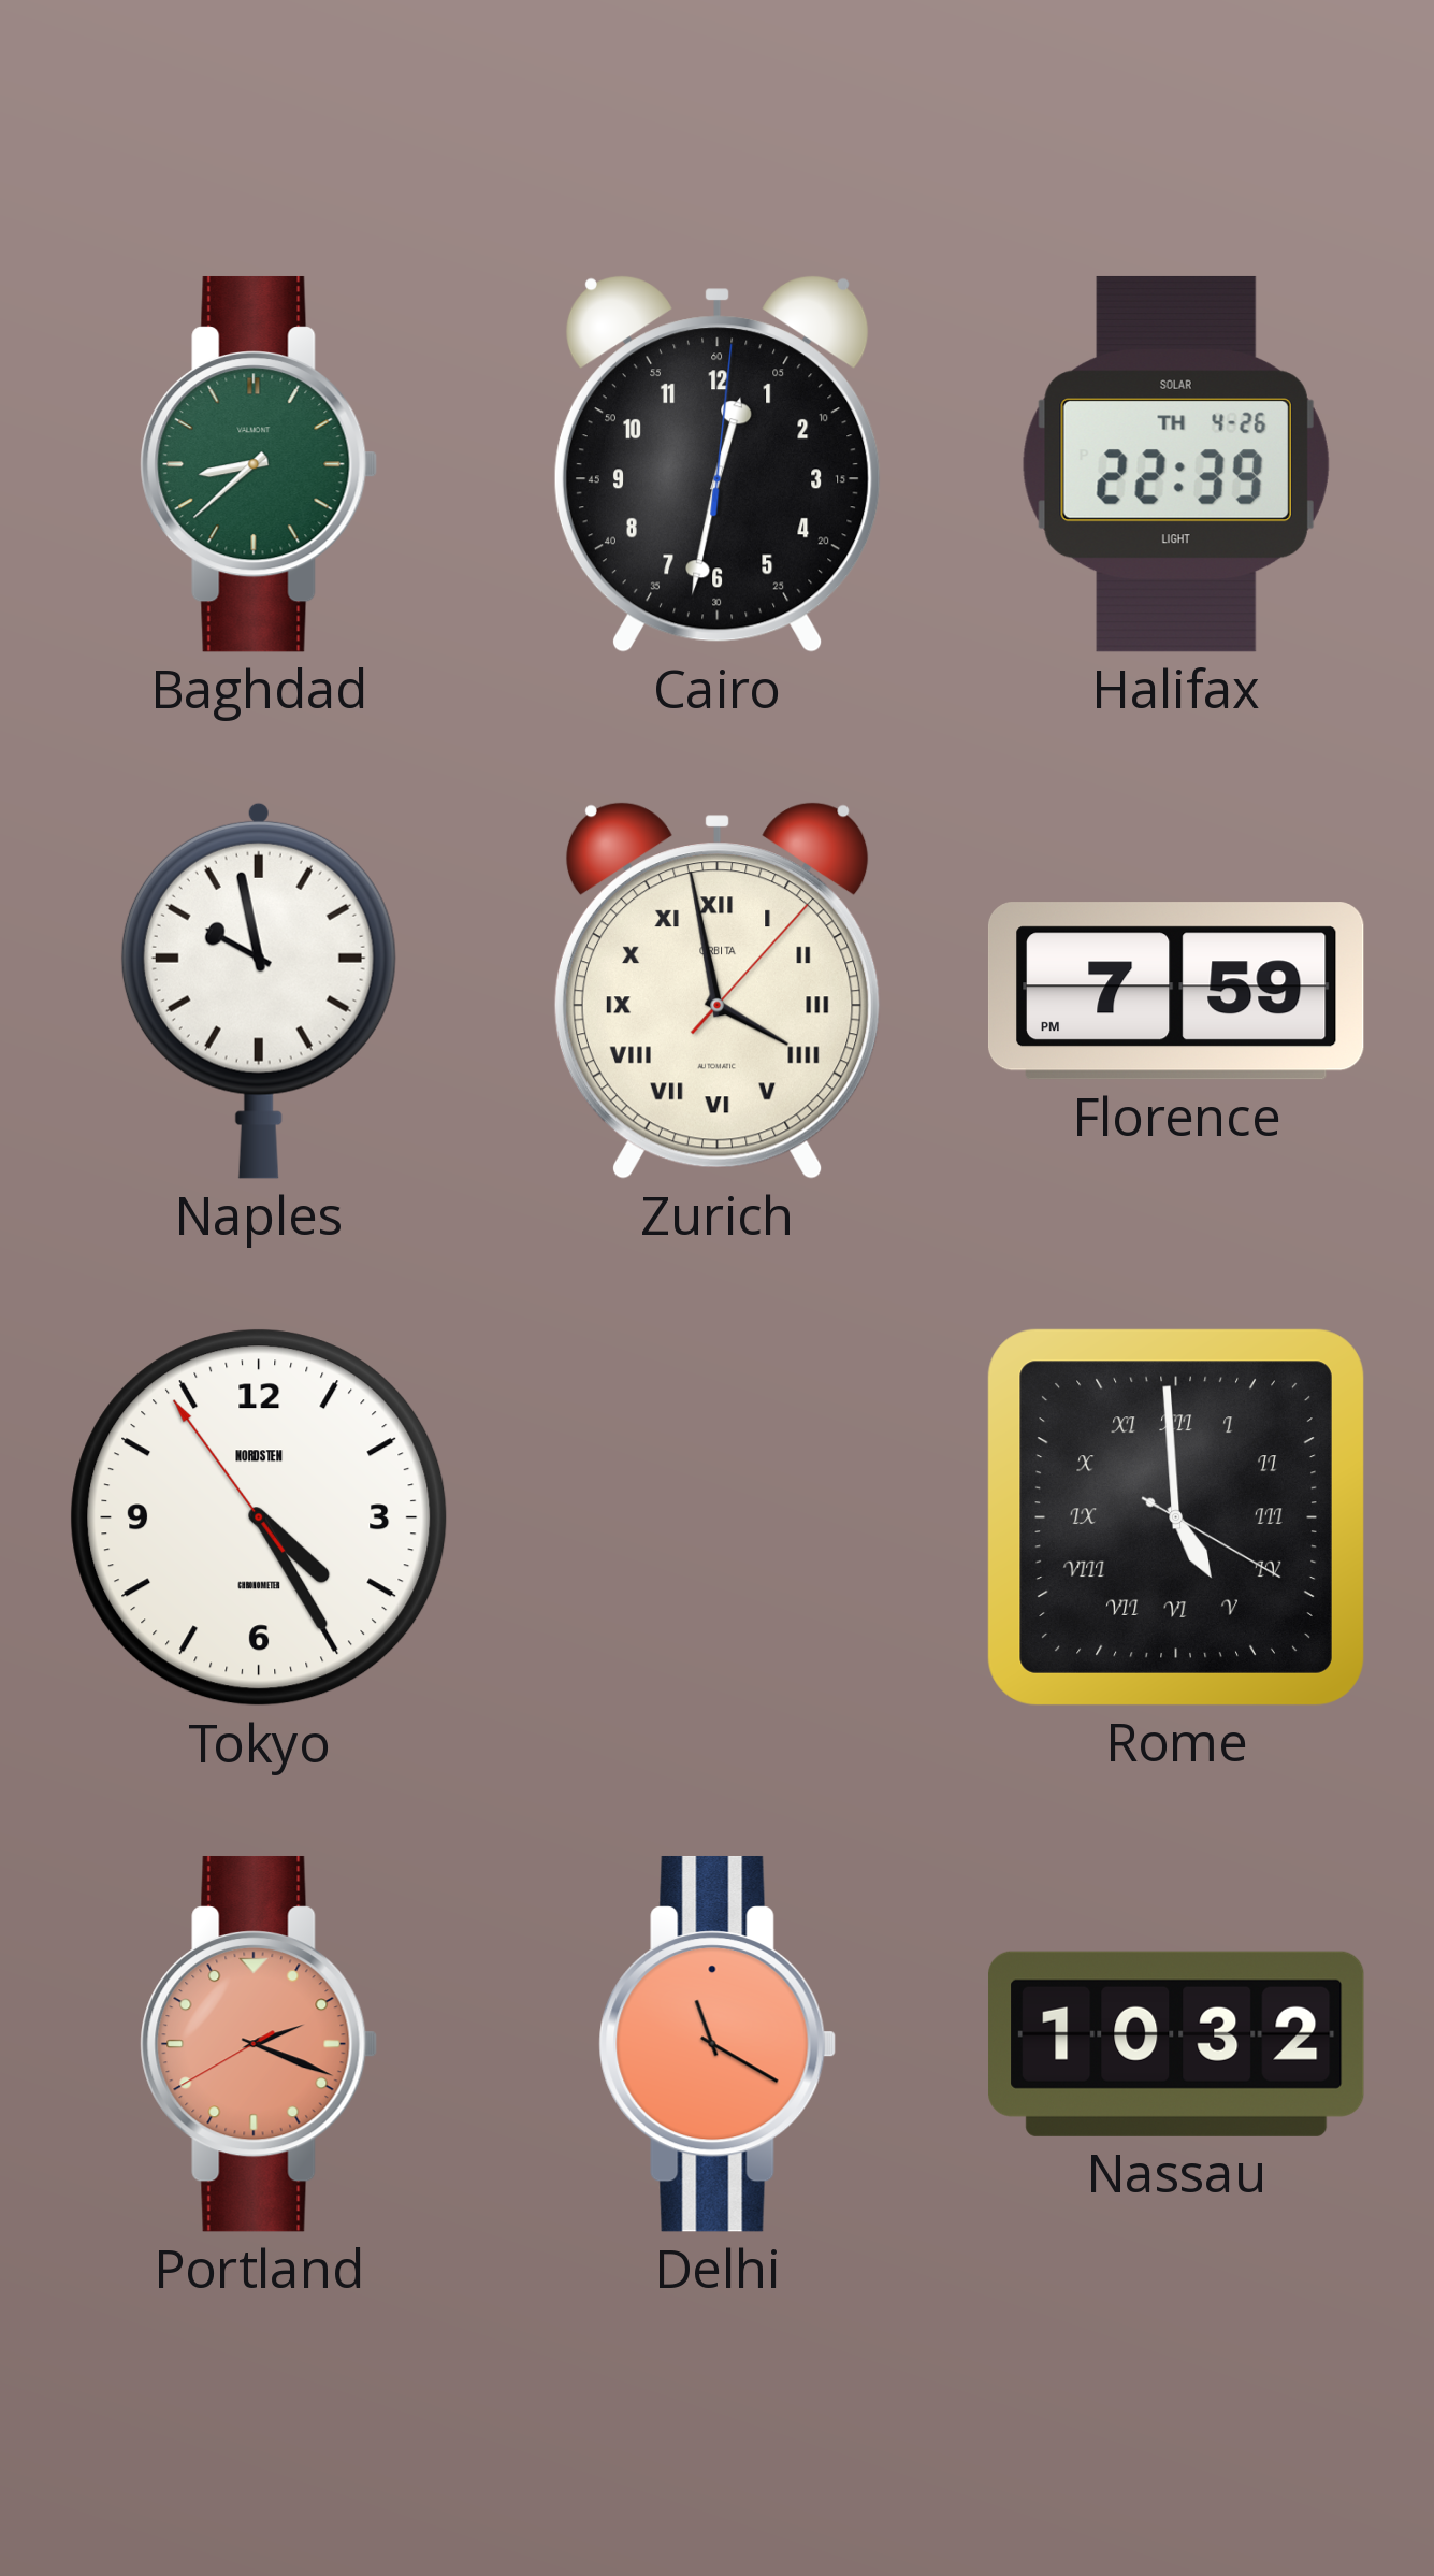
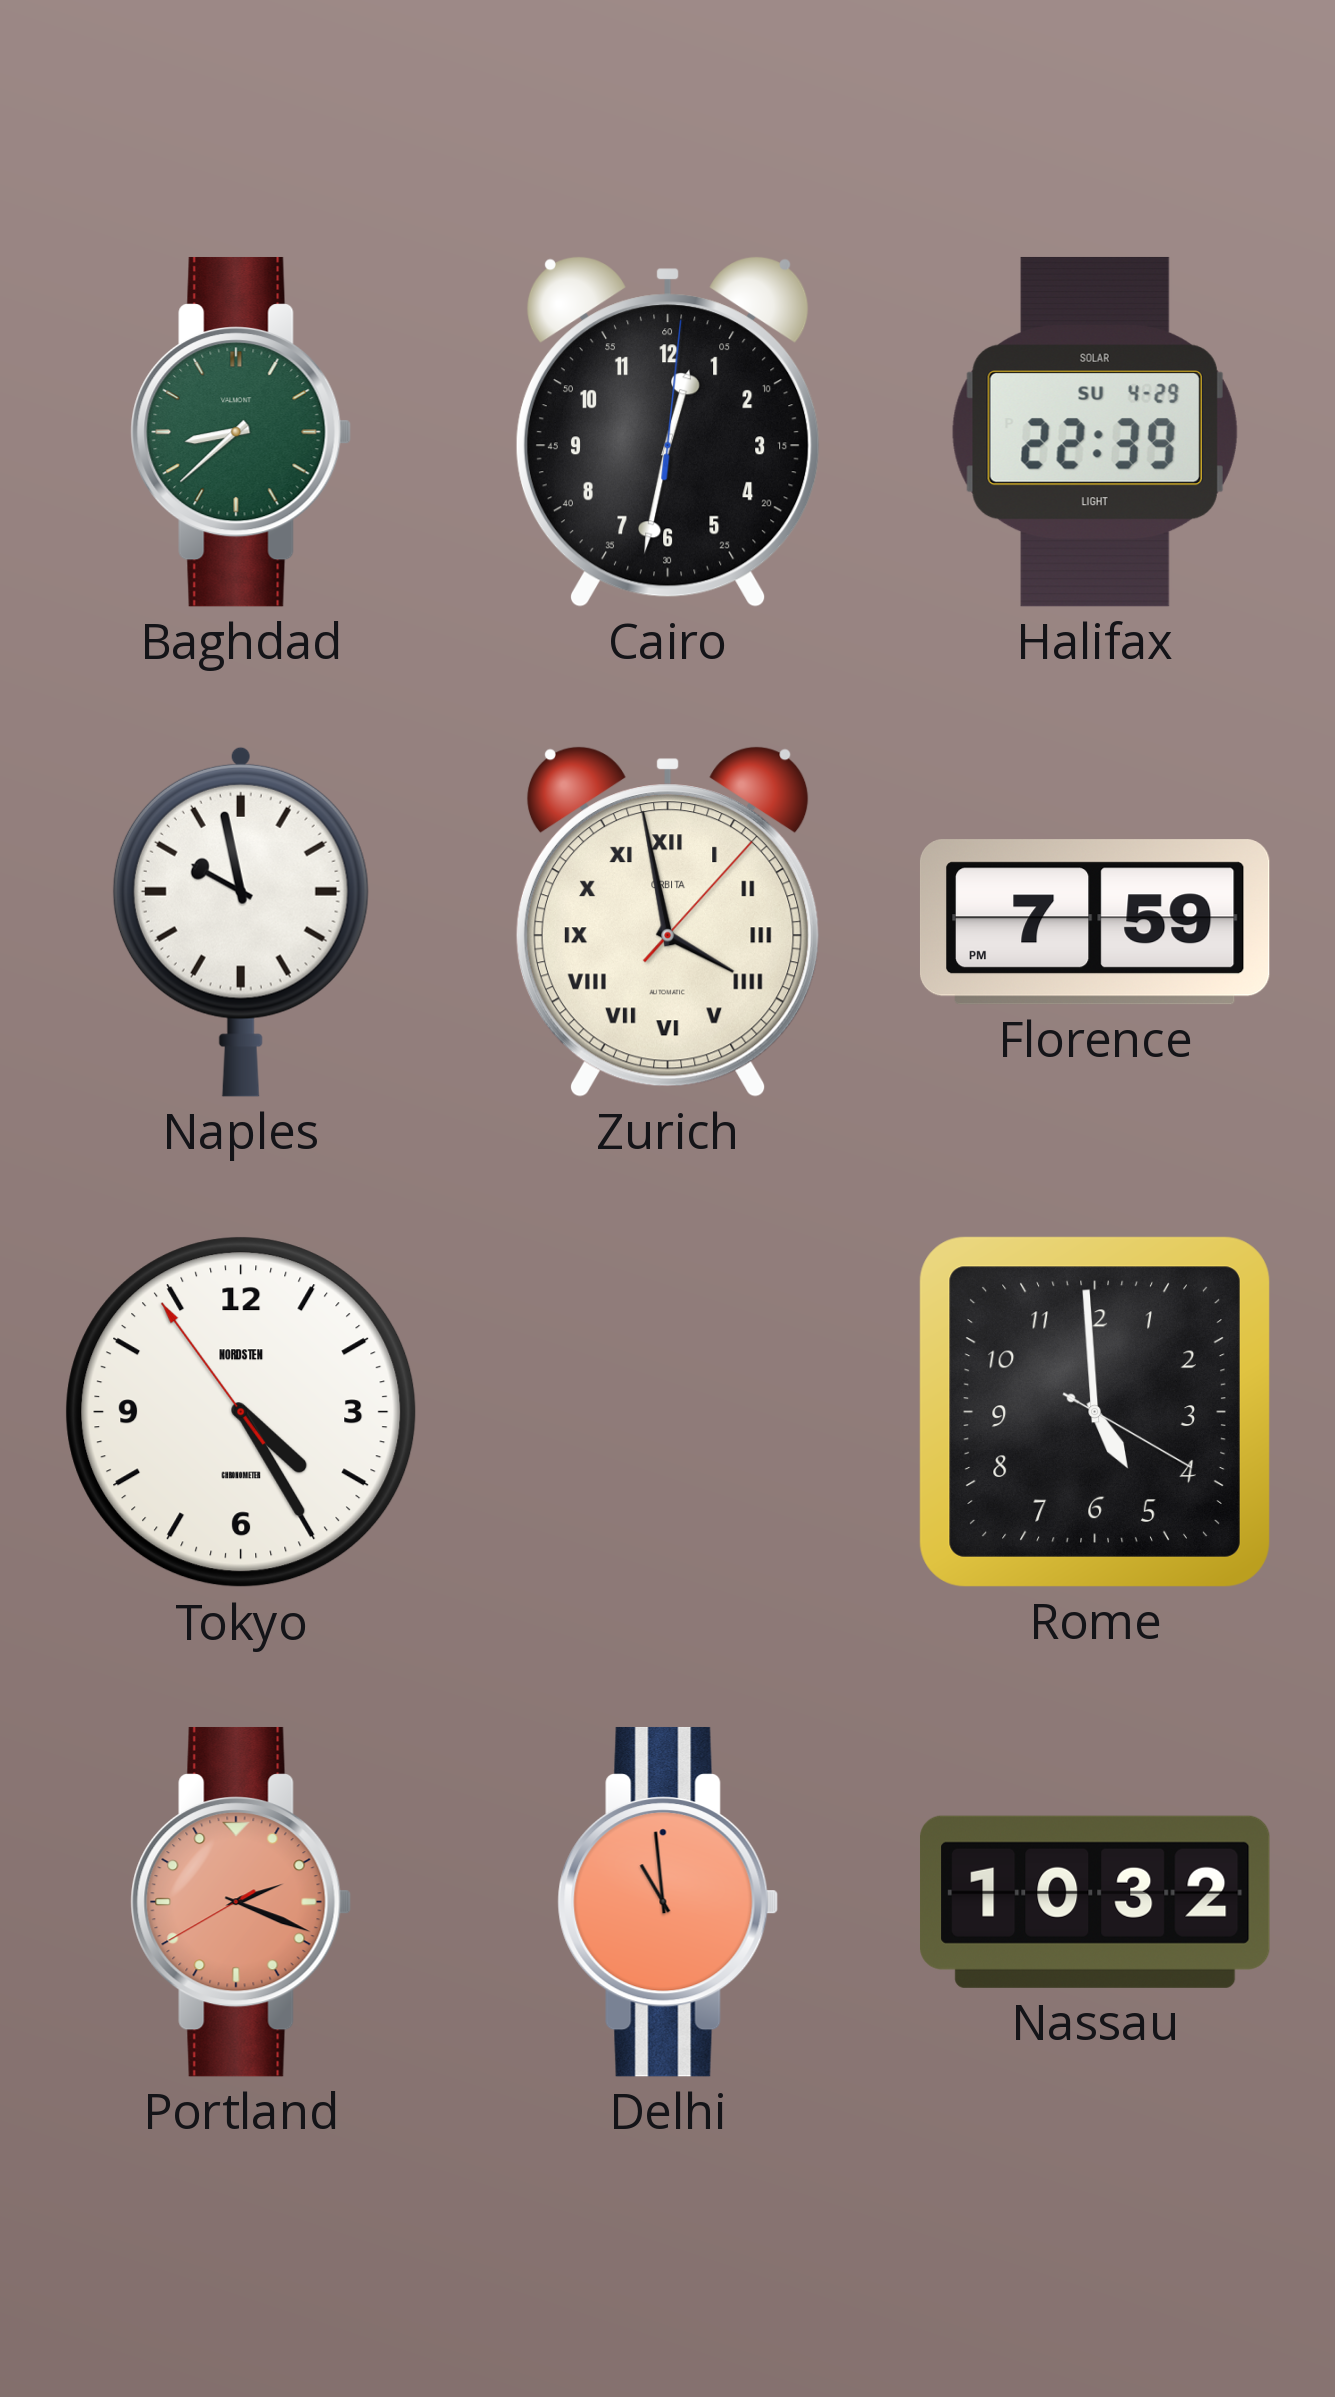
Halifax date: TH 4-26 -> SU 4-29 (1095, 432)
Rome numerals: Roman -> Arabic (1095, 1412)
Delhi: 11:20 -> 10:59 (668, 1902)
